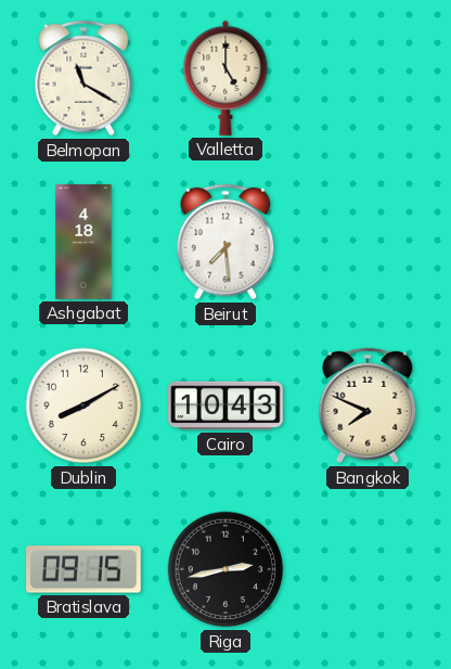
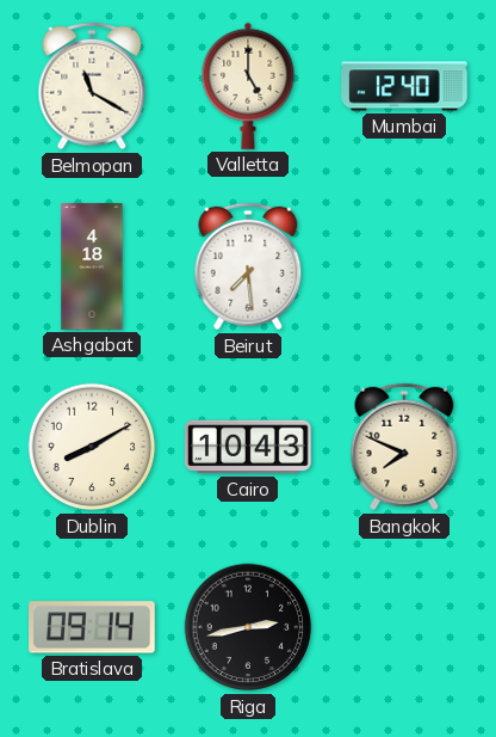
Mumbai: none -> 12:40 (404, 86)
Bratislava: 09:15 -> 09:14 (93, 627)
